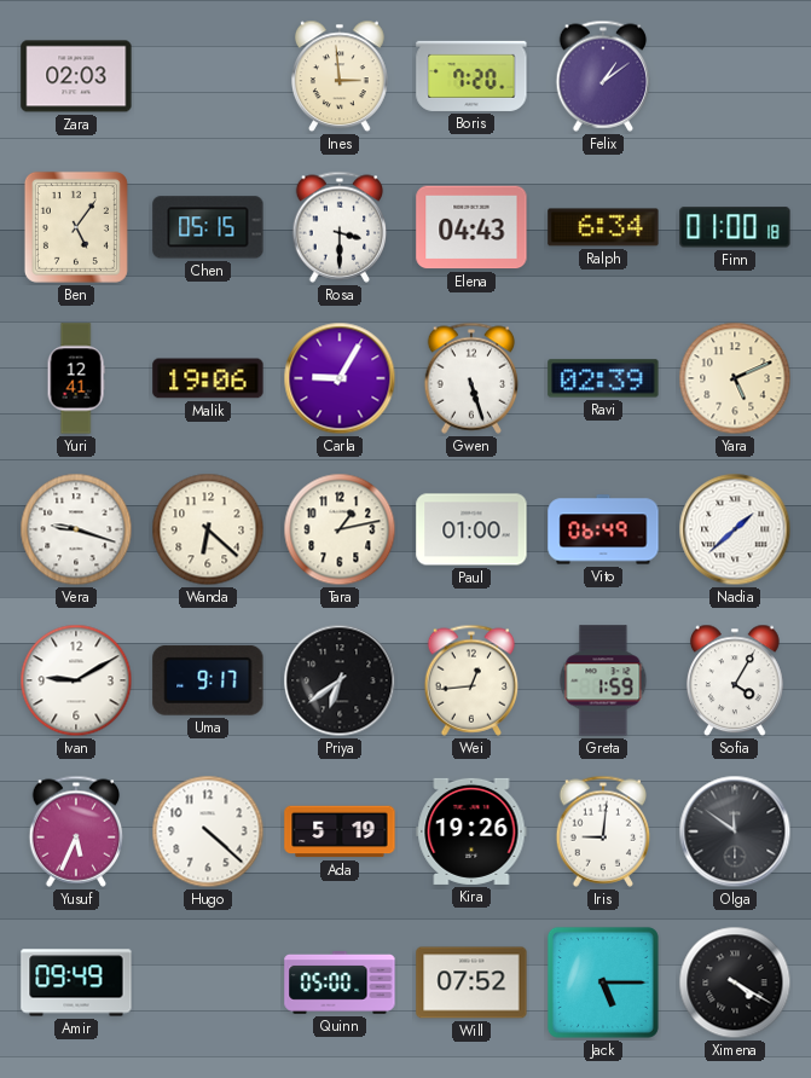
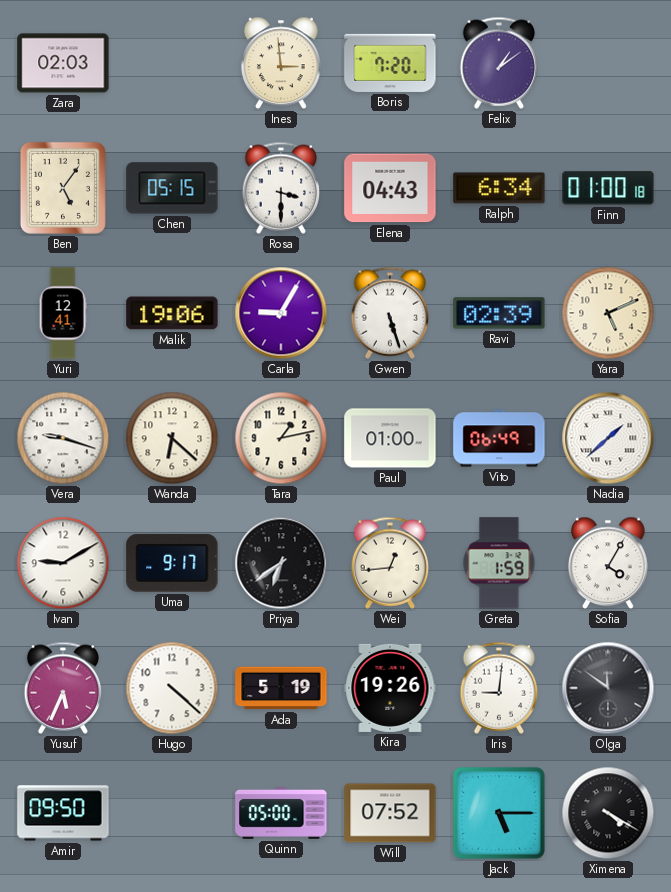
Amir: 09:49 -> 09:50 (63, 813)
